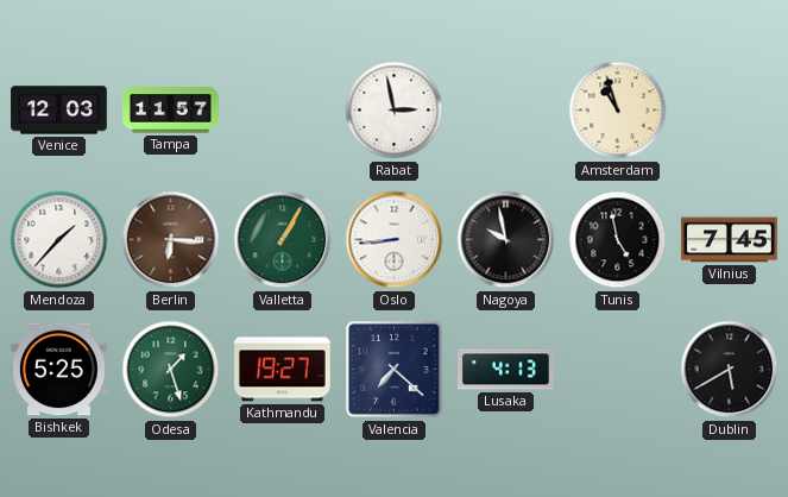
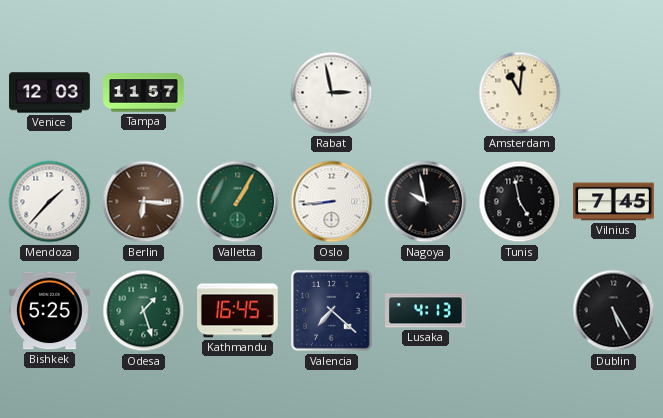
Amsterdam: 10:57 -> 11:01 (520, 93)
Kathmandu: 19:27 -> 16:45 (238, 311)
Dublin: 5:40 -> 5:25 (614, 311)
